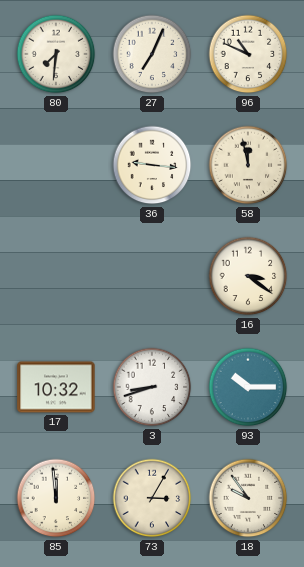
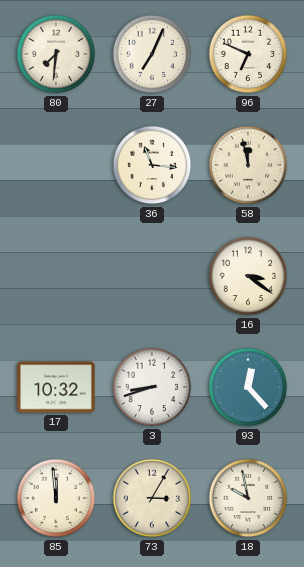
96: 10:49 -> 6:49 (248, 54)
36: 9:16 -> 11:16 (152, 165)
93: 10:15 -> 12:23 (248, 387)
18: 9:54 -> 9:58 (248, 498)
